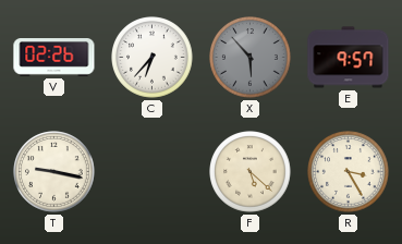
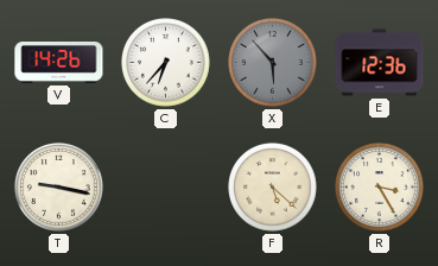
V: 02:26 -> 14:26 (59, 63)
E: 9:57 -> 12:36 (380, 63)
